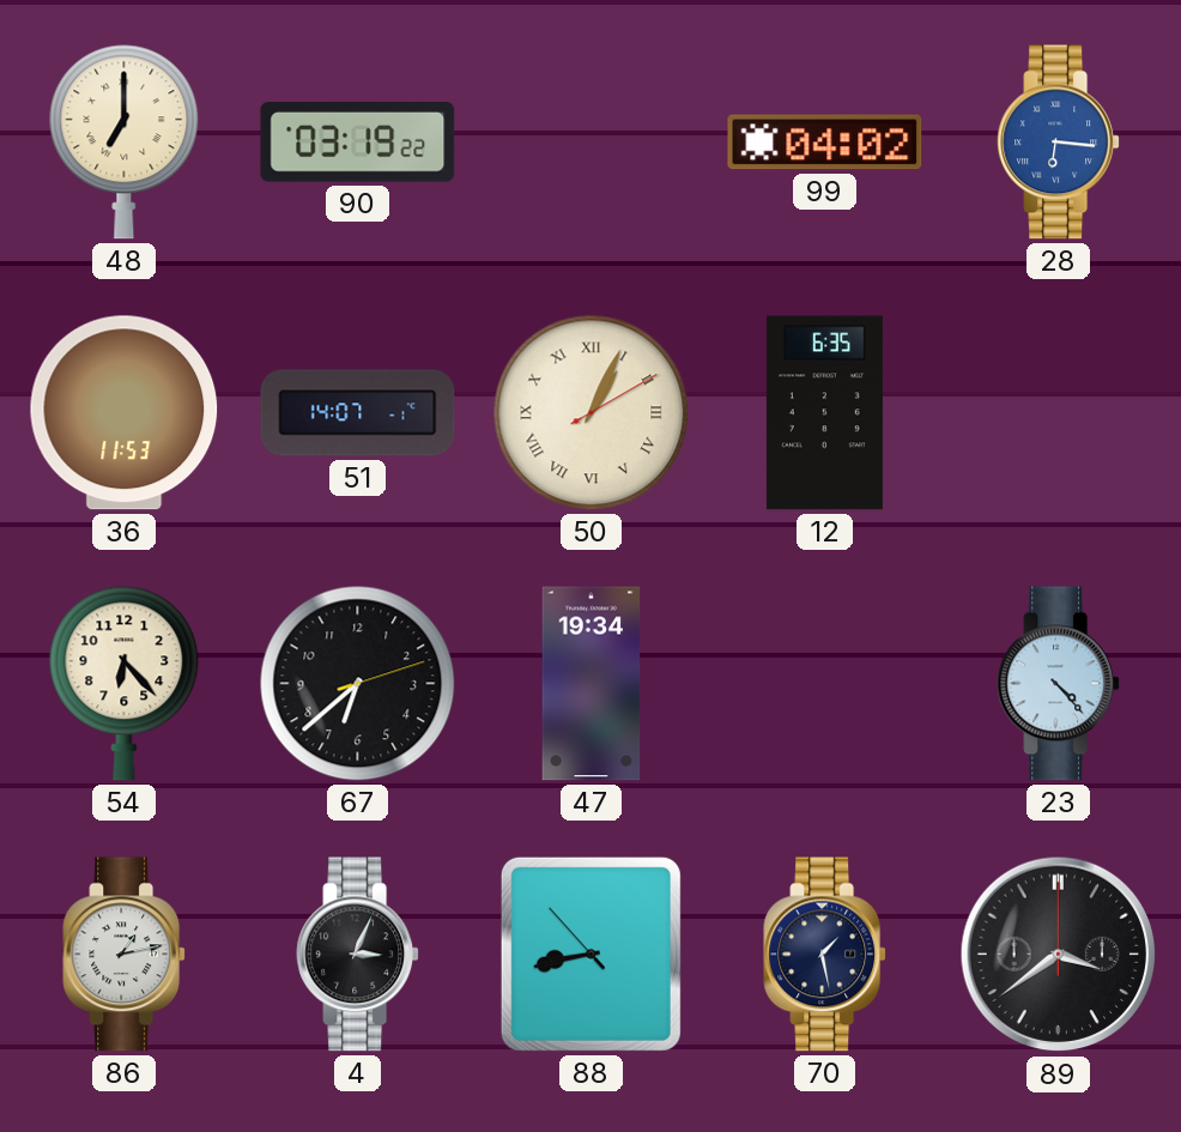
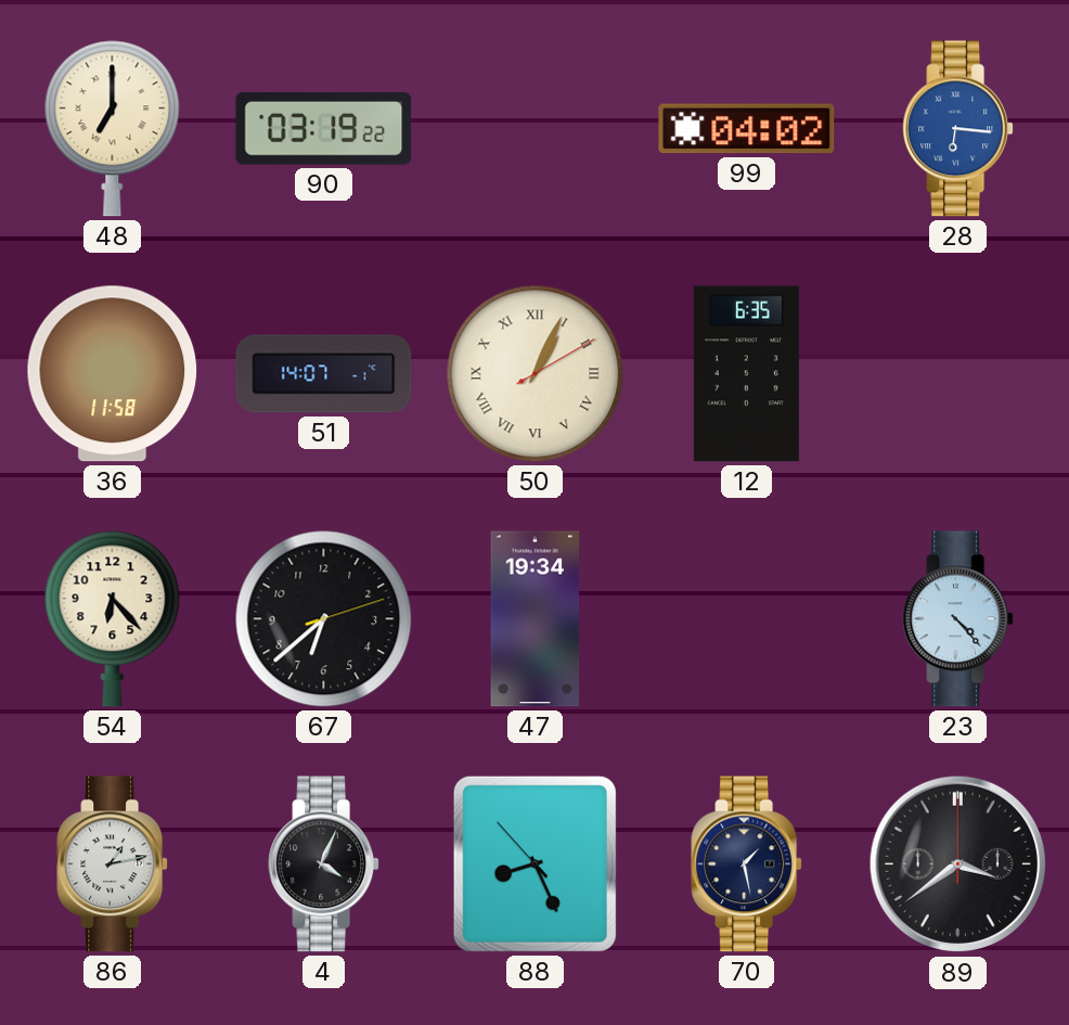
36: 11:53 -> 11:58 (113, 374)
4: 3:04 -> 4:04 (324, 864)
88: 8:42 -> 8:25 (534, 863)
